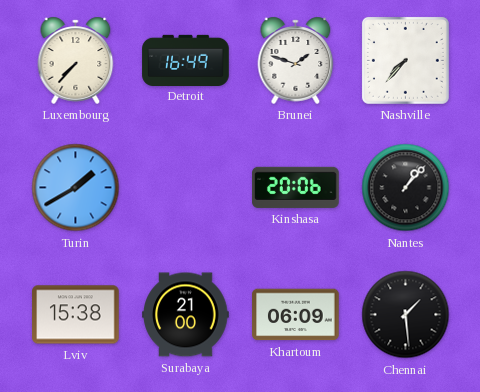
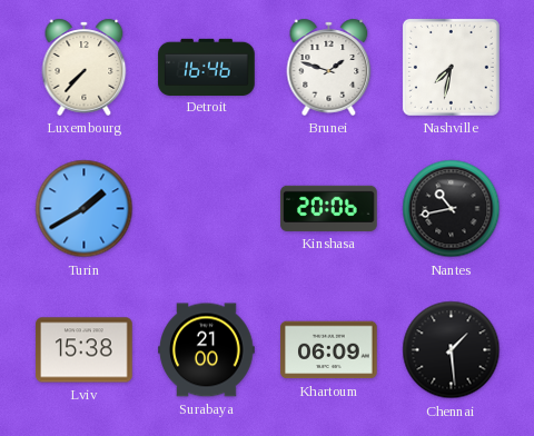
Detroit: 16:49 -> 16:46 (207, 67)
Nashville: 7:37 -> 7:32 (451, 67)
Nantes: 1:07 -> 10:43 (452, 209)
